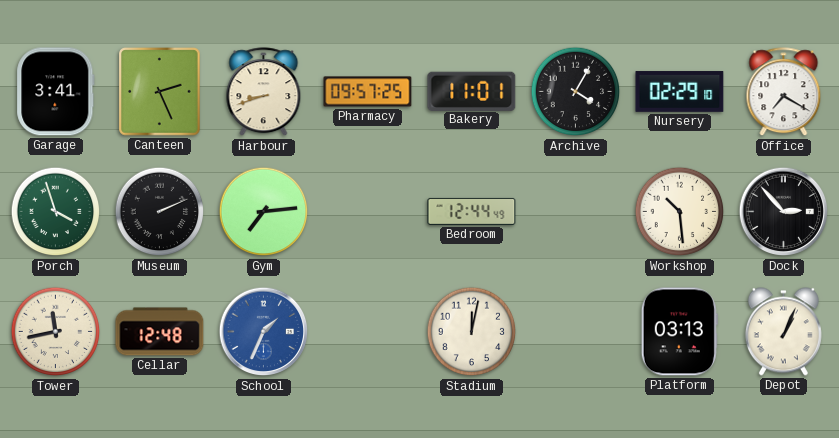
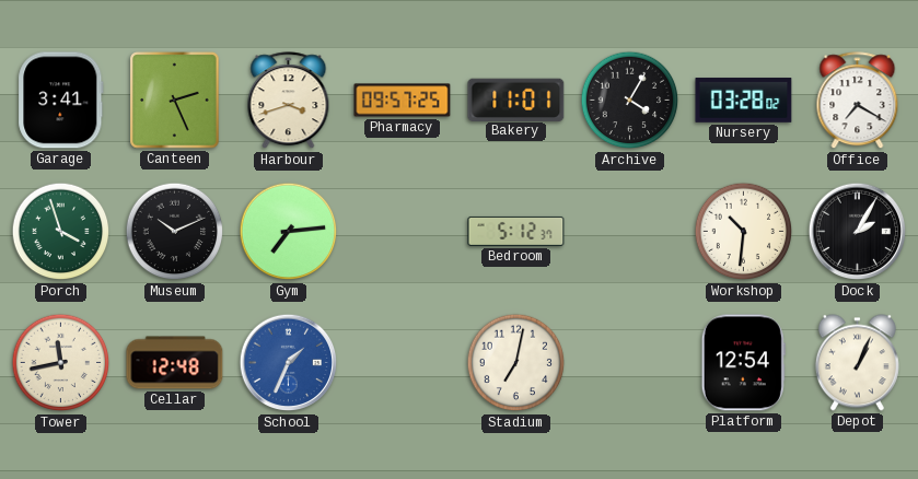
Harbour: 8:42 -> 3:42 (289, 101)
Nursery: 02:29 -> 03:28 (744, 101)
Museum: 2:11 -> 10:11 (175, 232)
Bedroom: 12:44 -> 5:12 (516, 231)
Workshop: 10:29 -> 10:31 (744, 232)
Dock: 2:53 -> 2:05 (858, 232)
Stadium: 12:02 -> 7:02 (516, 363)
Platform: 03:13 -> 12:54 (743, 363)
